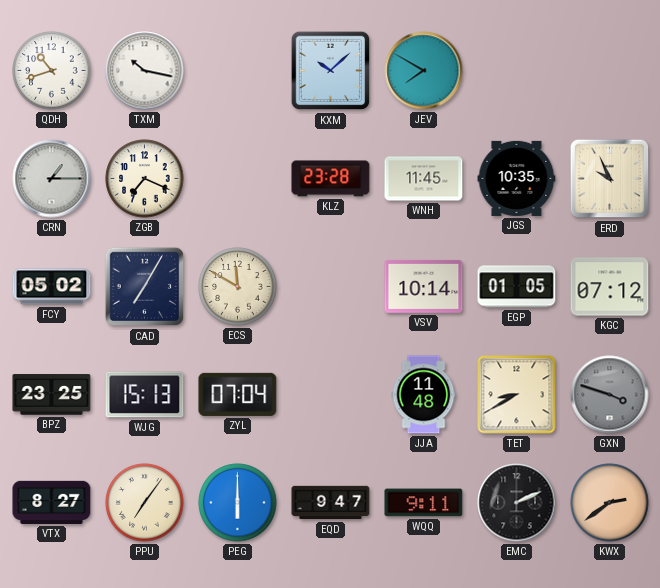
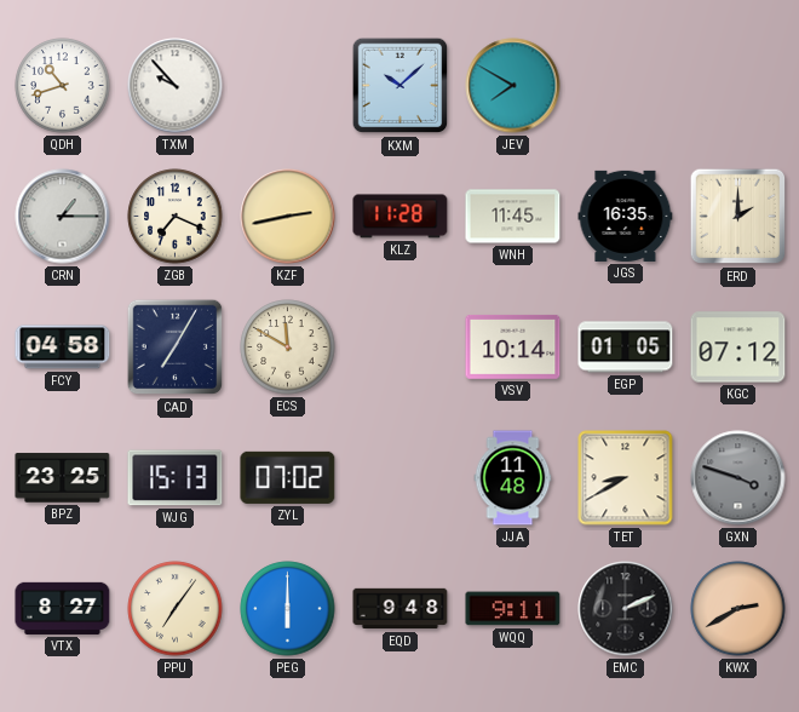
TXM: 10:17 -> 9:53 (176, 86)
KZF: none -> 2:43 (288, 217)
KLZ: 23:28 -> 11:28 (401, 217)
JGS: 10:35 -> 16:35 (626, 216)
ERD: 9:56 -> 2:00 (738, 217)
FCY: 05:02 -> 04:58 (63, 348)
ZYL: 07:04 -> 07:02 (288, 477)
EQD: 9:47 -> 9:48 (401, 609)
KWX: 2:39 -> 2:40 (738, 609)
